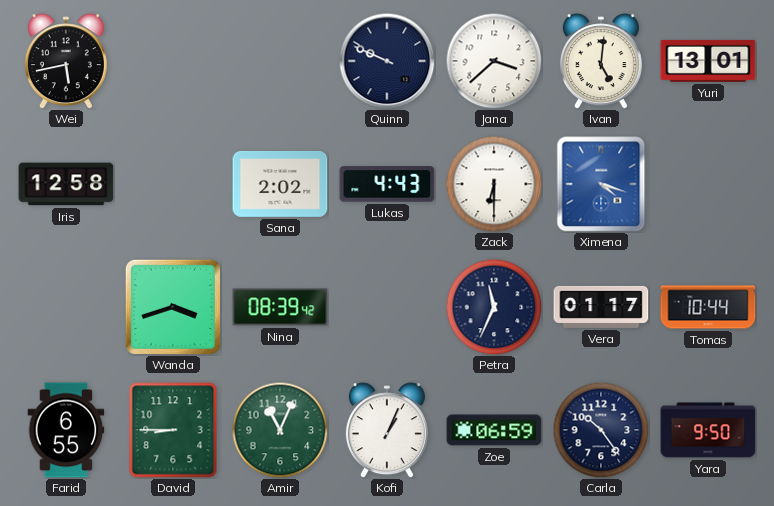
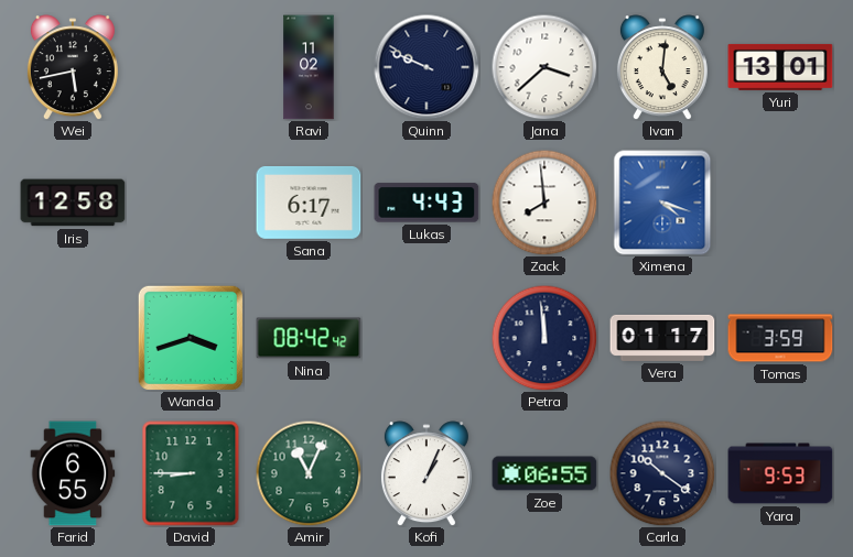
Ravi: none -> 11:02 (309, 67)
Sana: 2:02 -> 6:17 (309, 203)
Zack: 6:30 -> 7:59 (544, 203)
Nina: 08:39 -> 08:42 (309, 338)
Petra: 11:34 -> 11:59 (544, 338)
Tomas: 10:44 -> 3:59 (780, 338)
Zoe: 06:59 -> 06:55 (544, 473)
Carla: 10:24 -> 10:21 (662, 473)
Yara: 9:50 -> 9:53 (780, 473)
